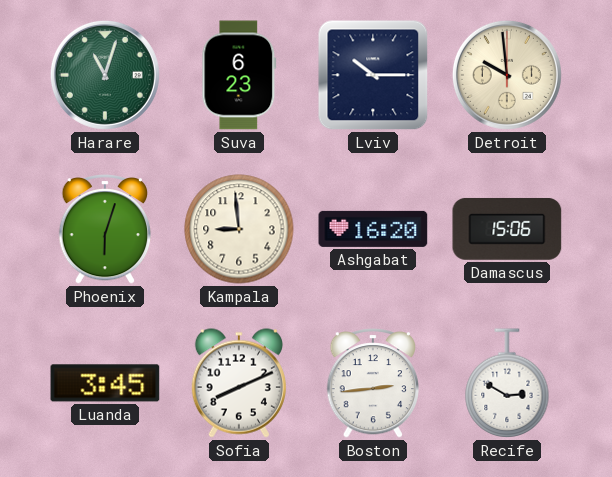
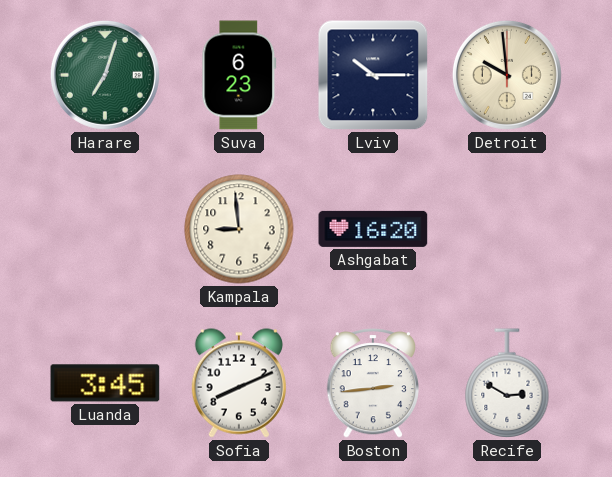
Harare: 11:03 -> 7:03 (105, 75)
Phoenix: 6:03 -> none (105, 230)
Damascus: 15:06 -> none (507, 229)
